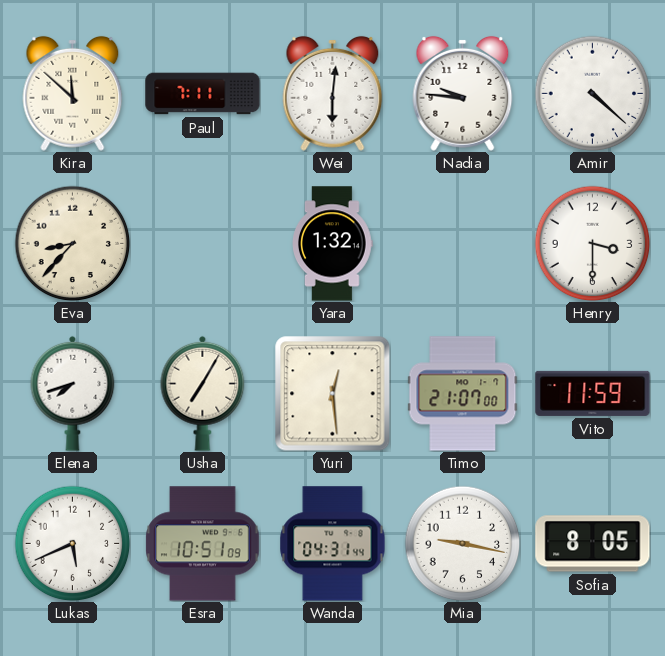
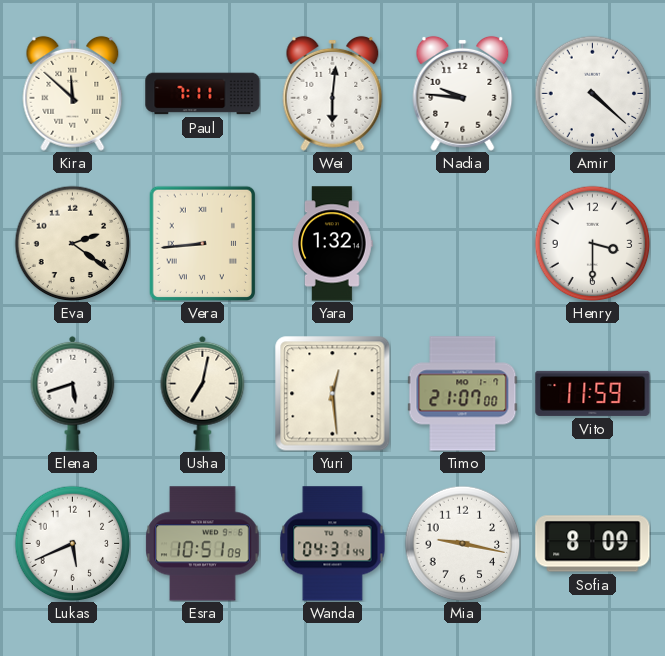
Eva: 8:37 -> 2:21 (72, 243)
Vera: none -> 8:44 (202, 243)
Elena: 7:42 -> 5:42 (73, 393)
Usha: 7:05 -> 7:02 (203, 393)
Sofia: 8:05 -> 8:09 (593, 544)
